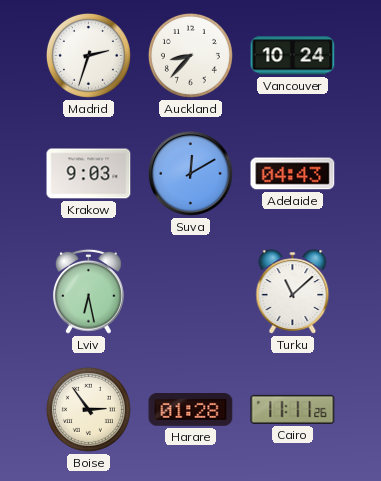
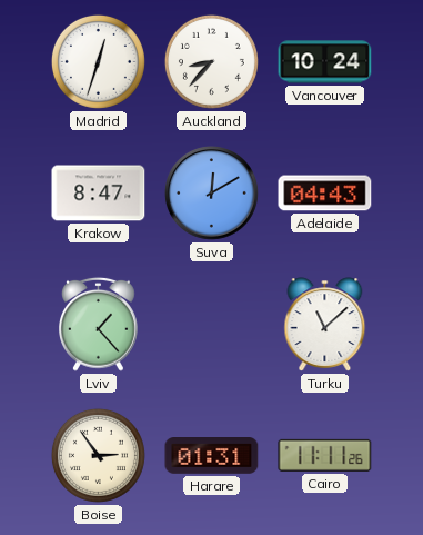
Madrid: 2:33 -> 12:33 (98, 61)
Krakow: 9:03 -> 8:47 (99, 194)
Lviv: 6:28 -> 1:23 (99, 324)
Harare: 01:28 -> 01:31 (212, 456)
